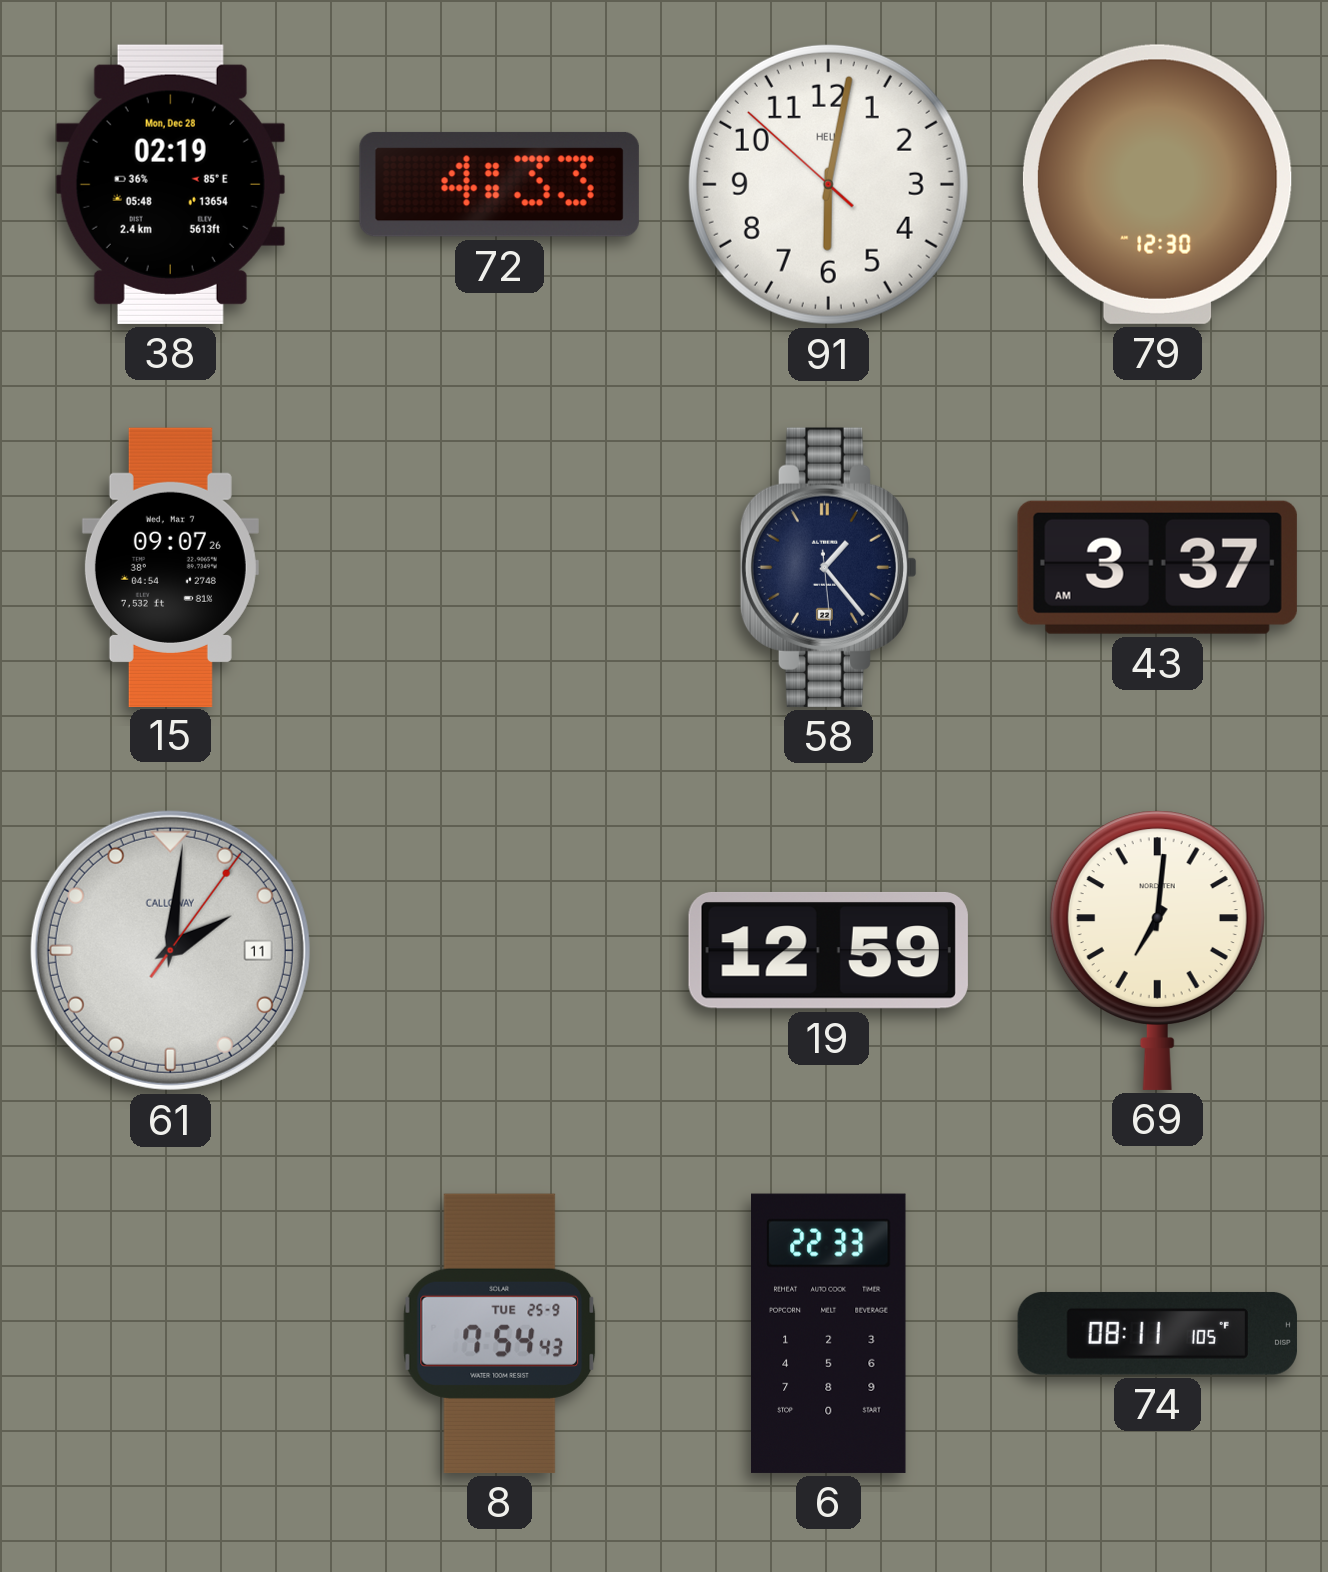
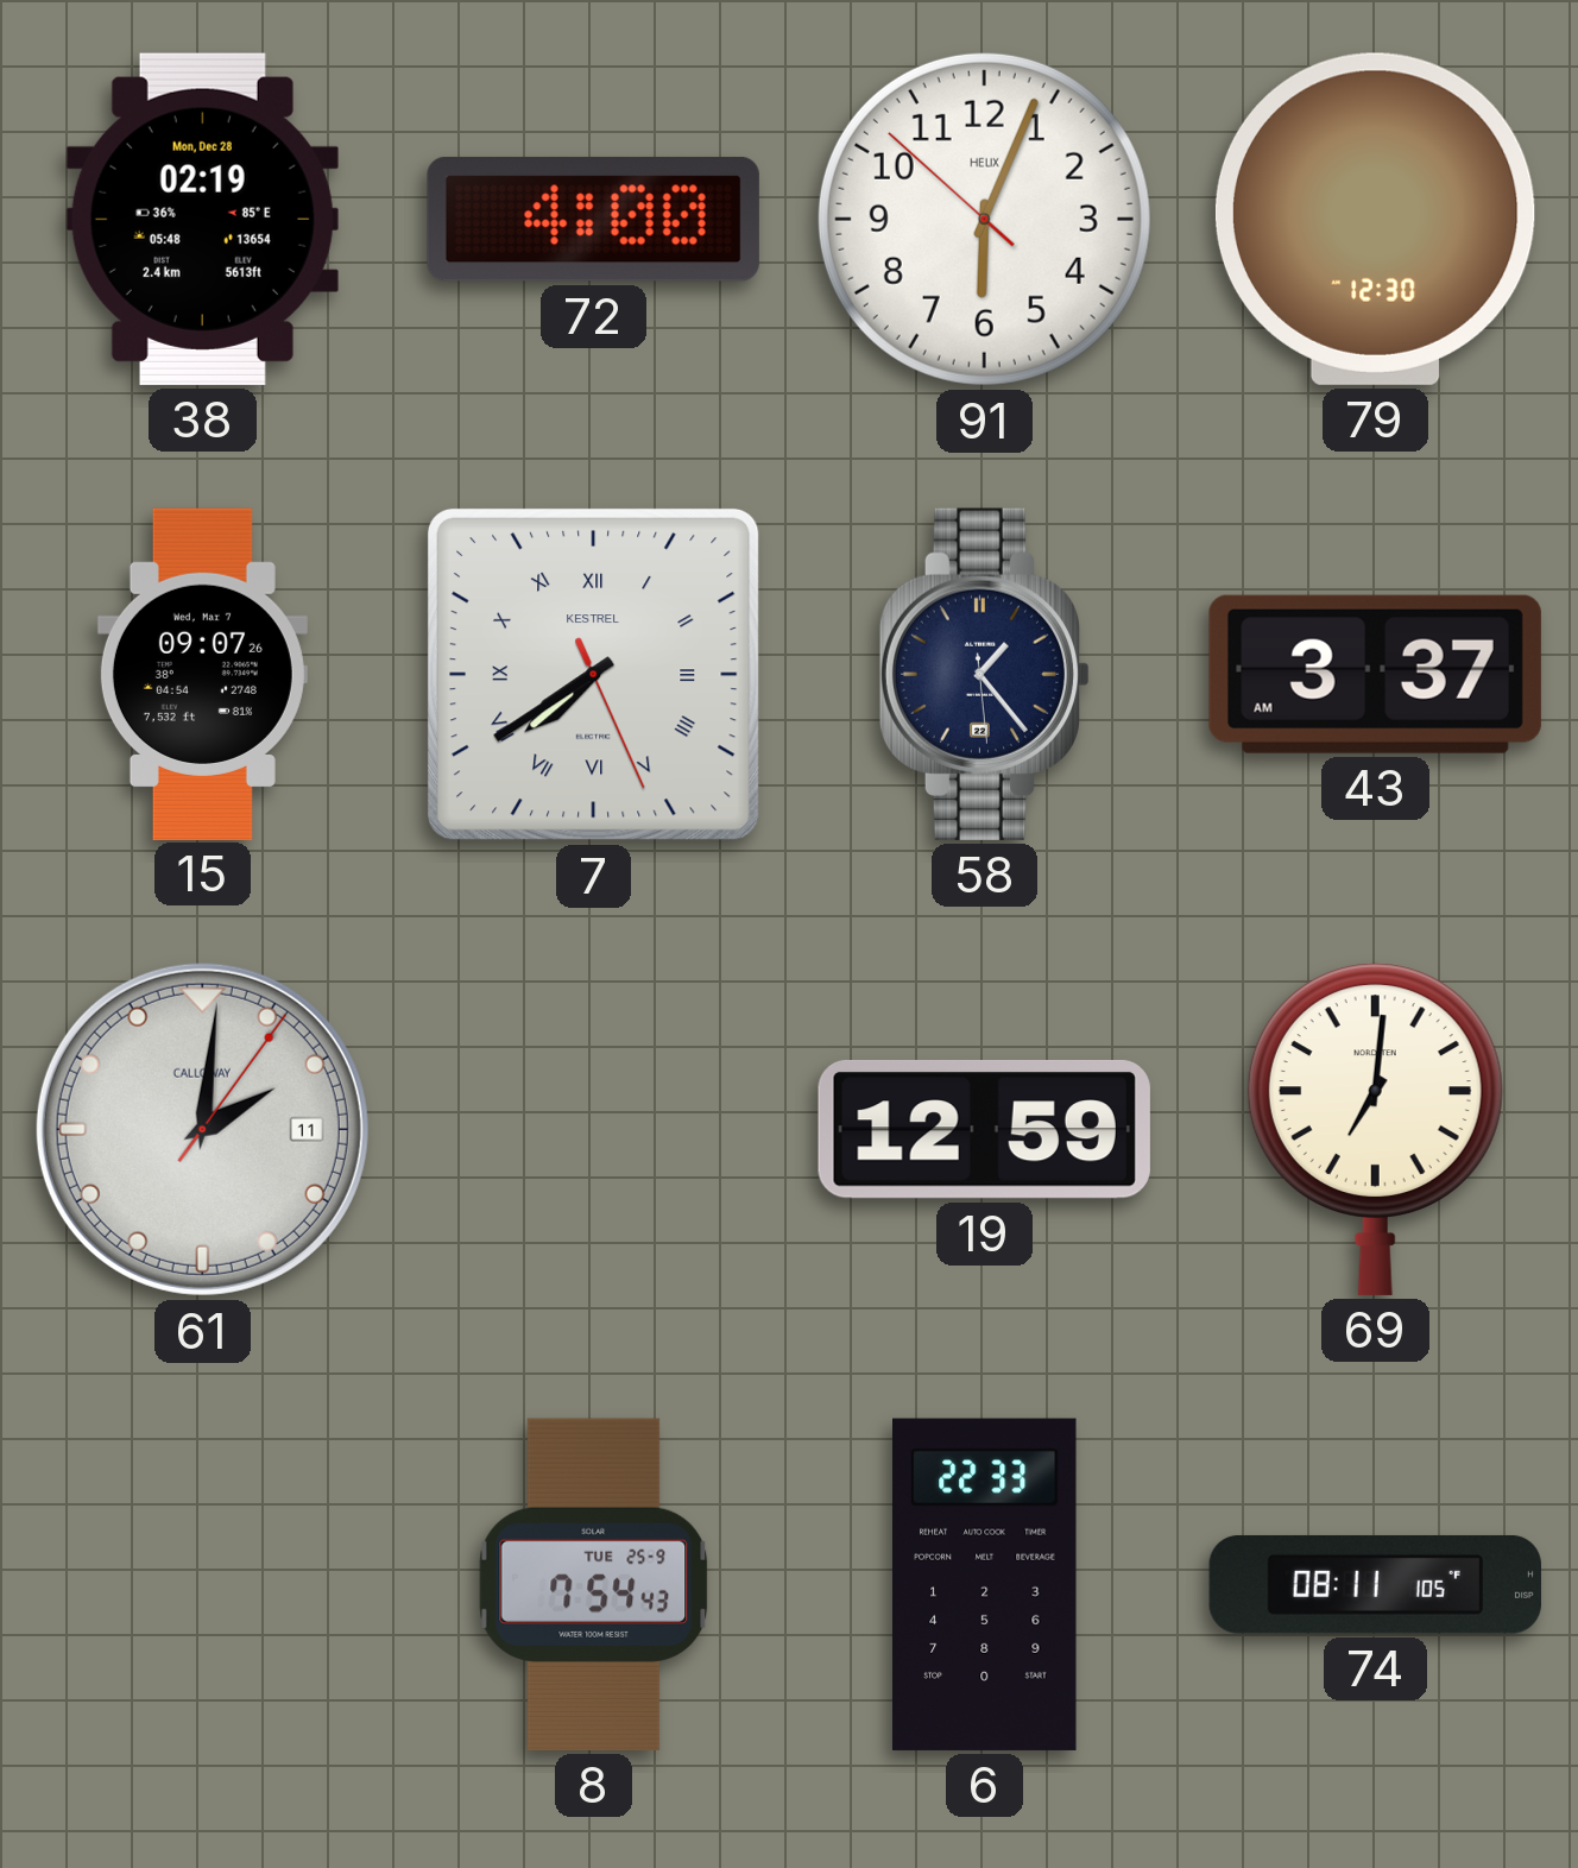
72: 4:33 -> 4:00 (593, 219)
91: 6:01 -> 6:03 (984, 219)
7: none -> 7:39 (593, 674)
